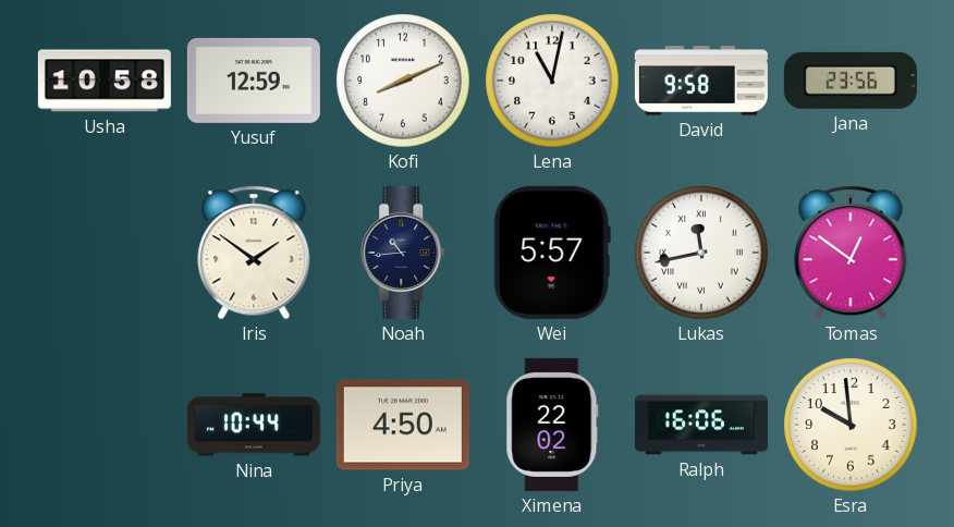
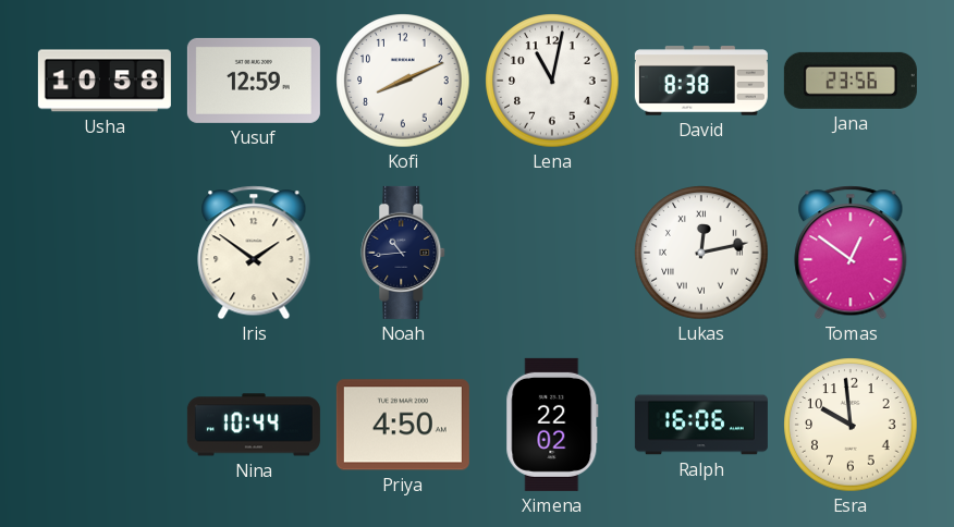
David: 9:58 -> 8:38 (701, 81)
Wei: 5:57 -> none (552, 253)
Lukas: 11:43 -> 12:13 (701, 253)
